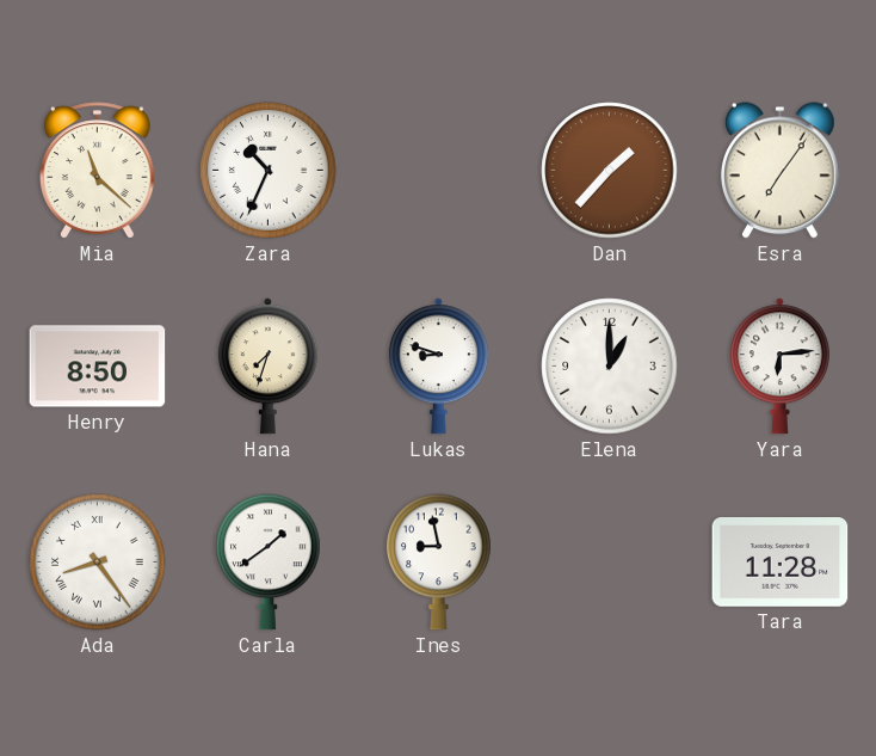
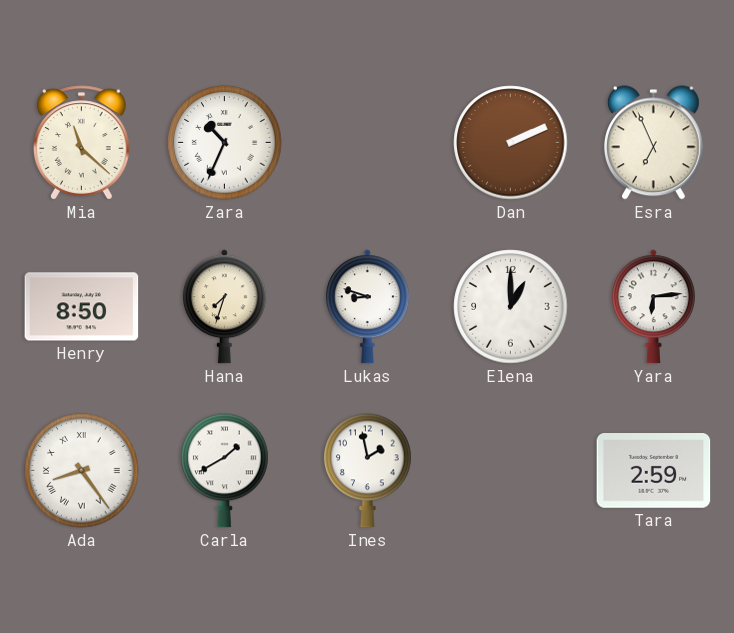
Dan: 1:37 -> 2:11 (511, 143)
Esra: 7:06 -> 6:56 (654, 143)
Carla: 1:39 -> 1:40 (225, 471)
Ines: 8:58 -> 1:58 (368, 471)
Tara: 11:28 -> 2:59 (654, 471)
